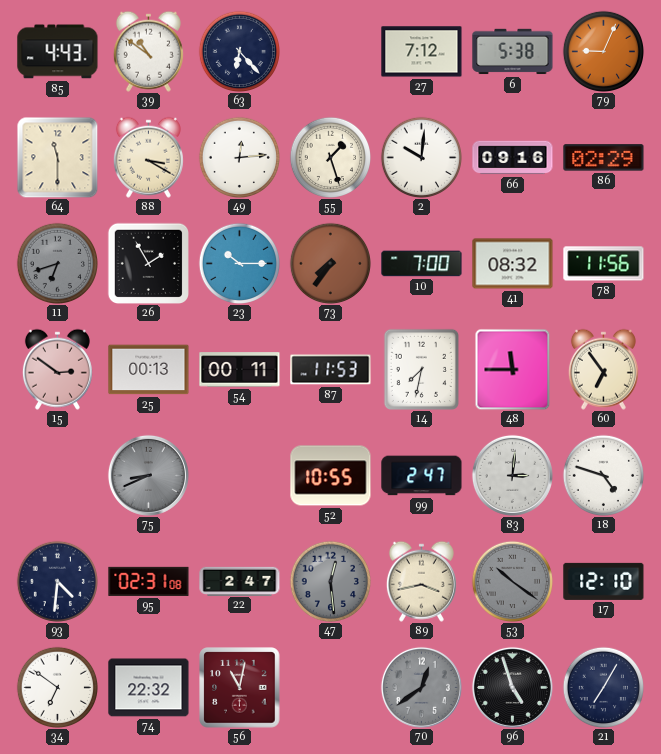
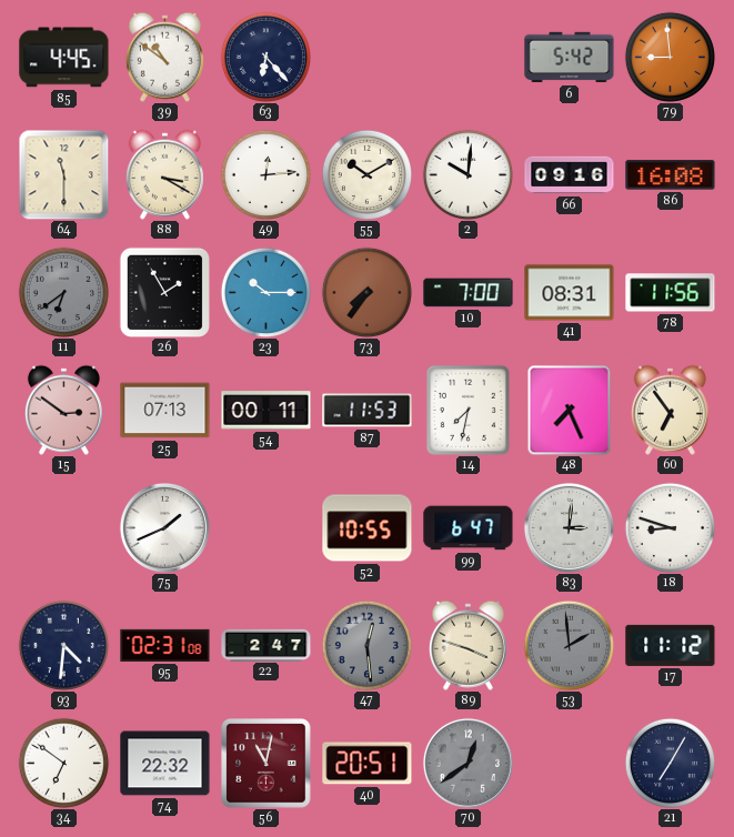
85: 4:43 -> 4:45 (64, 58)
27: 7:12 -> none (422, 52)
6: 5:38 -> 5:42 (570, 58)
79: 9:04 -> 8:59 (670, 57)
55: 1:27 -> 10:10 (366, 174)
86: 02:29 -> 16:08 (671, 175)
11: 6:42 -> 6:39 (63, 292)
41: 08:32 -> 08:31 (570, 293)
25: 00:13 -> 07:13 (165, 411)
48: 11:45 -> 7:26 (570, 410)
75: 8:41 -> 1:41 (164, 527)
75 dial: grey -> white (164, 527)
99: 2:47 -> 6:47 (469, 528)
18: 4:48 -> 8:48 (670, 527)
89: 3:43 -> 3:48 (467, 645)
53: 10:21 -> 1:59 (569, 645)
17: 12:10 -> 11:12 (671, 645)
40: none -> 20:51 (368, 764)
96: 4:57 -> none (512, 687)
